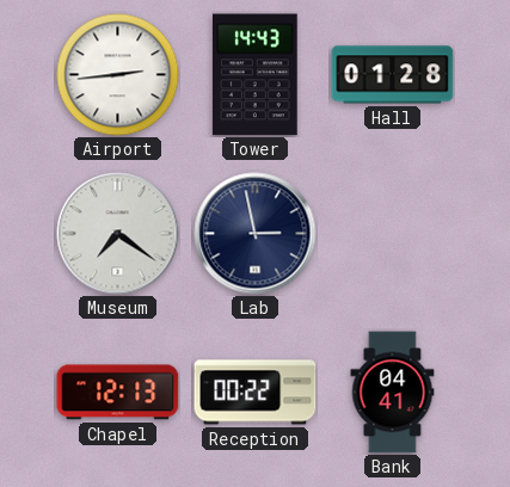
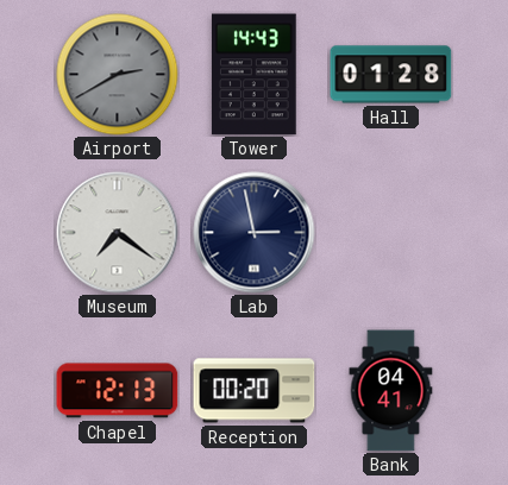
Airport: 2:44 -> 2:40 (118, 75)
Airport dial: white -> grey (118, 75)
Reception: 00:22 -> 00:20 (255, 391)
